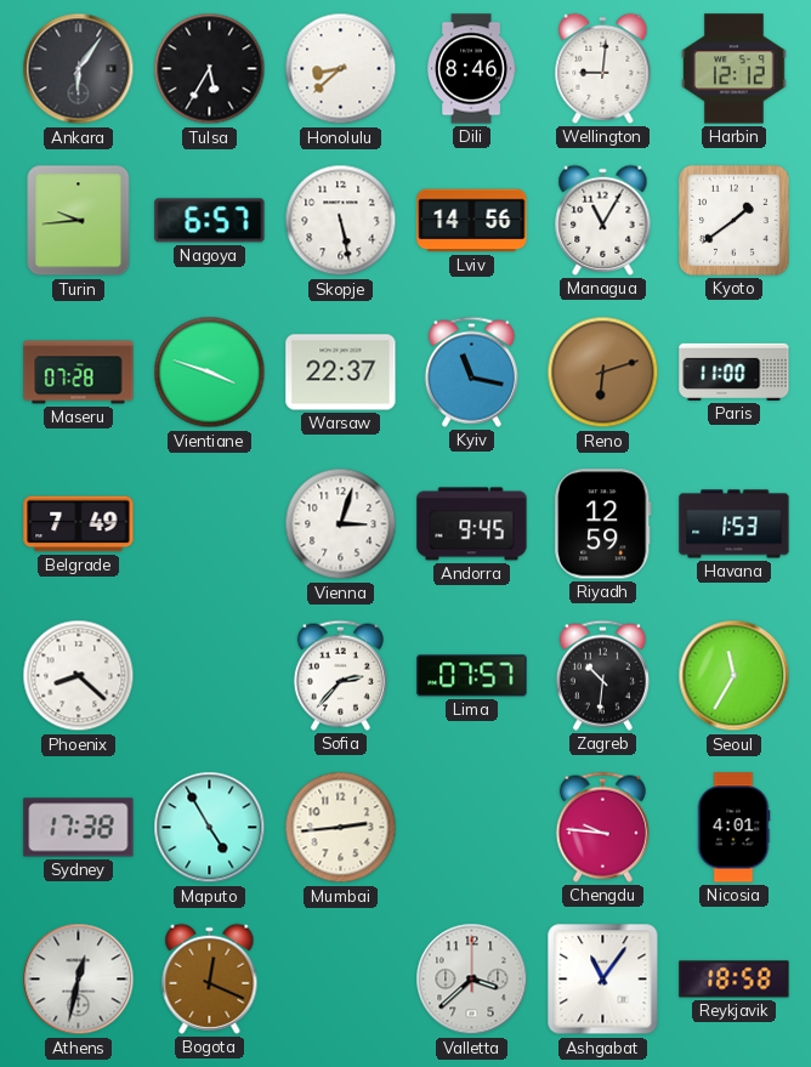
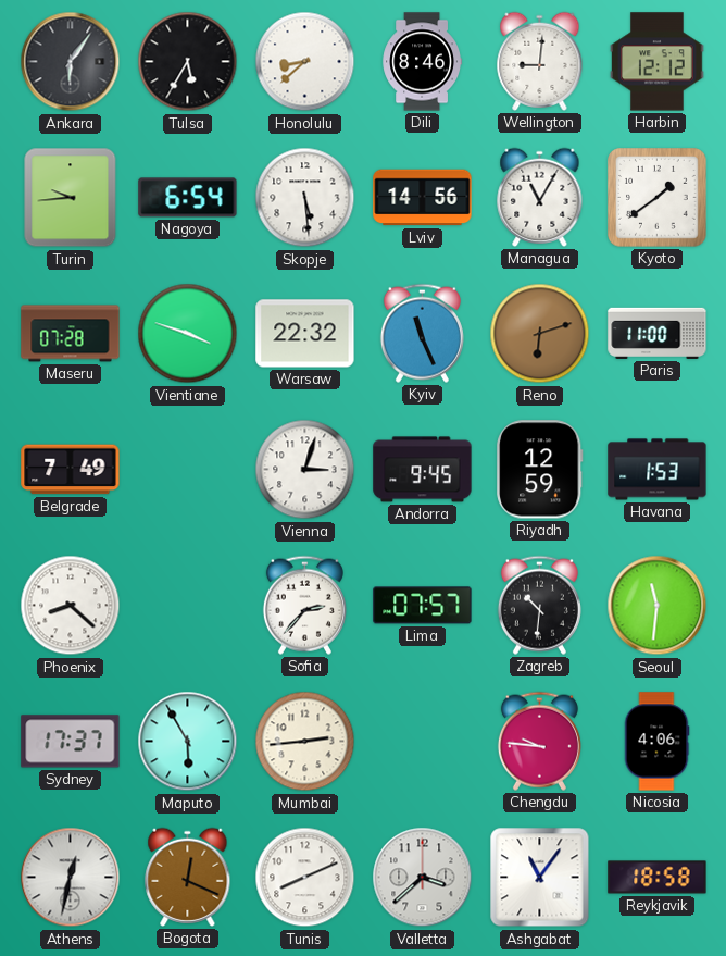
Nagoya: 6:57 -> 6:54 (188, 198)
Skopje: 5:28 -> 5:29 (305, 198)
Warsaw: 22:37 -> 22:32 (305, 334)
Kyiv: 11:17 -> 11:26 (422, 333)
Seoul: 11:35 -> 11:31 (658, 606)
Sydney: 17:38 -> 17:37 (71, 742)
Maputo: 4:55 -> 5:55 (188, 742)
Nicosia: 4:01 -> 4:06 (656, 742)
Tunis: none -> 8:11 (305, 878)
